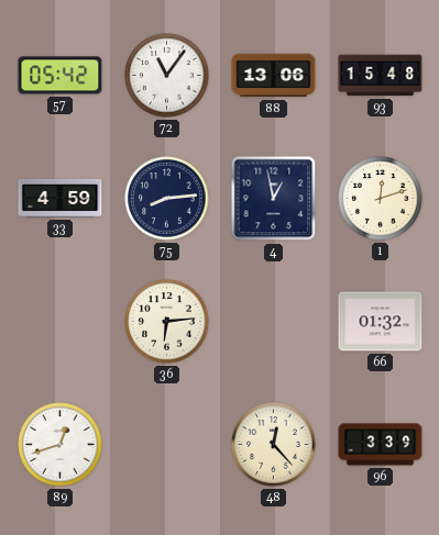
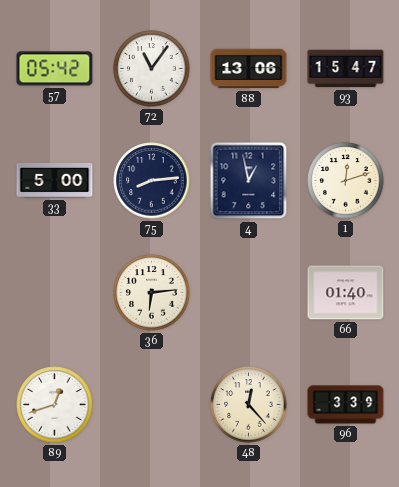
93: 15:48 -> 15:47 (346, 69)
33: 4:59 -> 5:00 (55, 180)
66: 01:32 -> 01:40 (346, 293)
